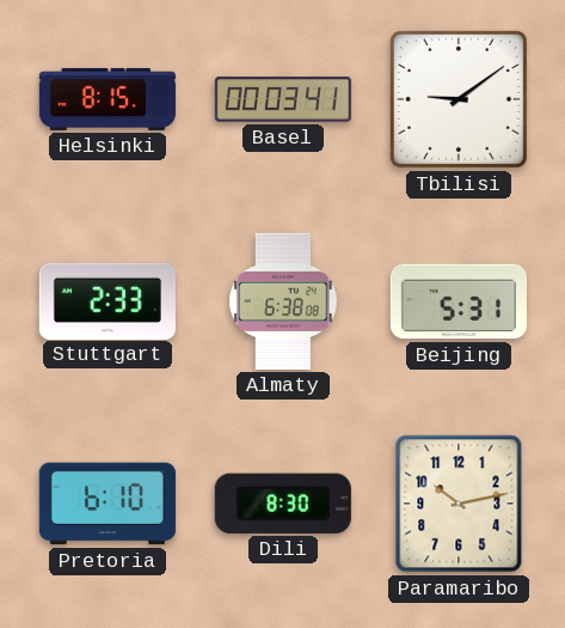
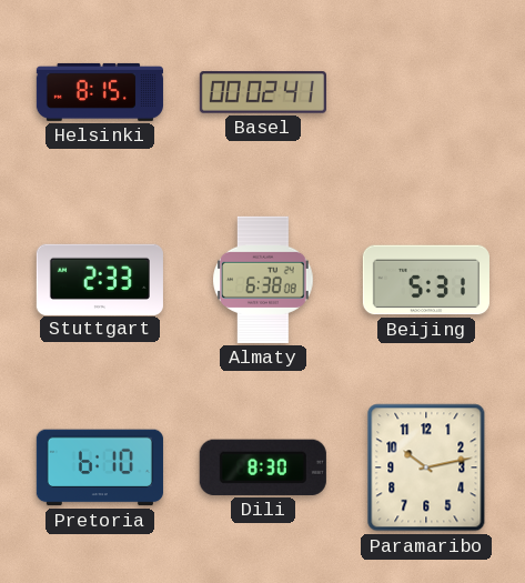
Basel: 00:03 -> 00:02 (263, 92)
Tbilisi: 9:09 -> none (459, 99)
